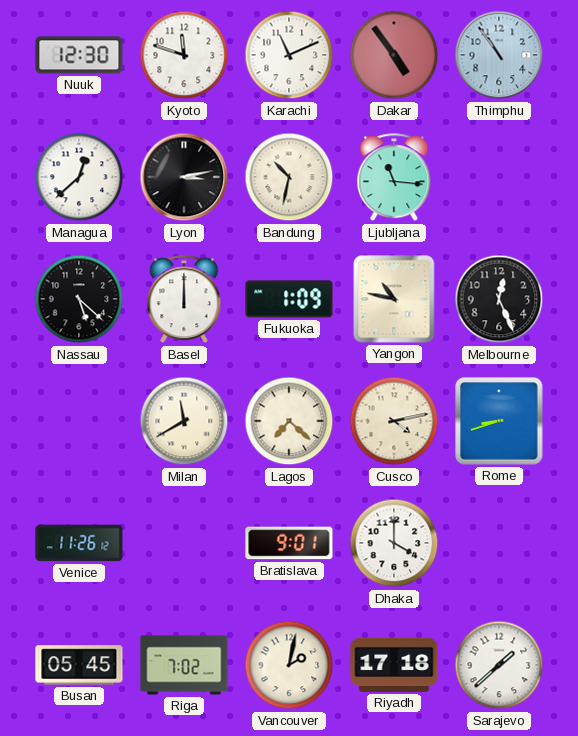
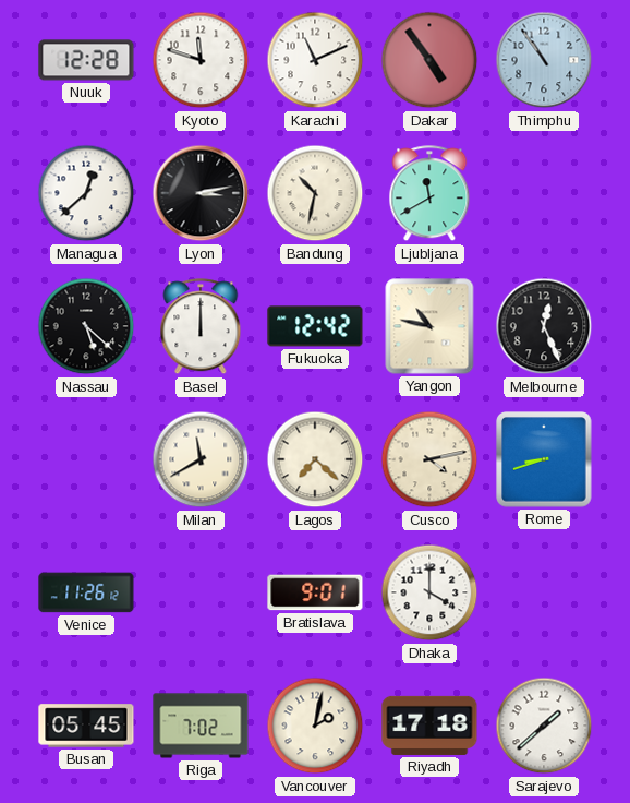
Nuuk: 12:30 -> 12:28 (86, 60)
Ljubljana: 11:16 -> 11:40 (429, 194)
Fukuoka: 1:09 -> 12:42 (315, 326)
